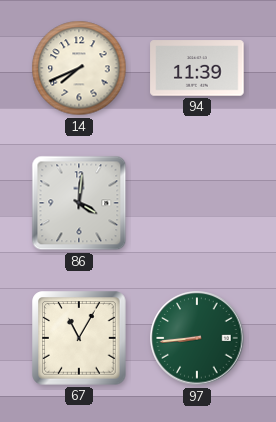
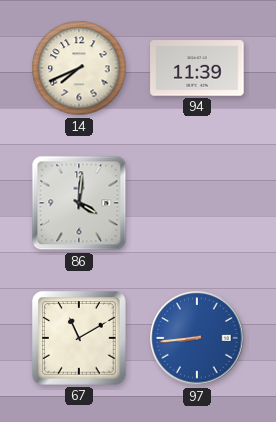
67: 11:05 -> 11:10 (79, 338)
97 dial: green -> blue (197, 338)
